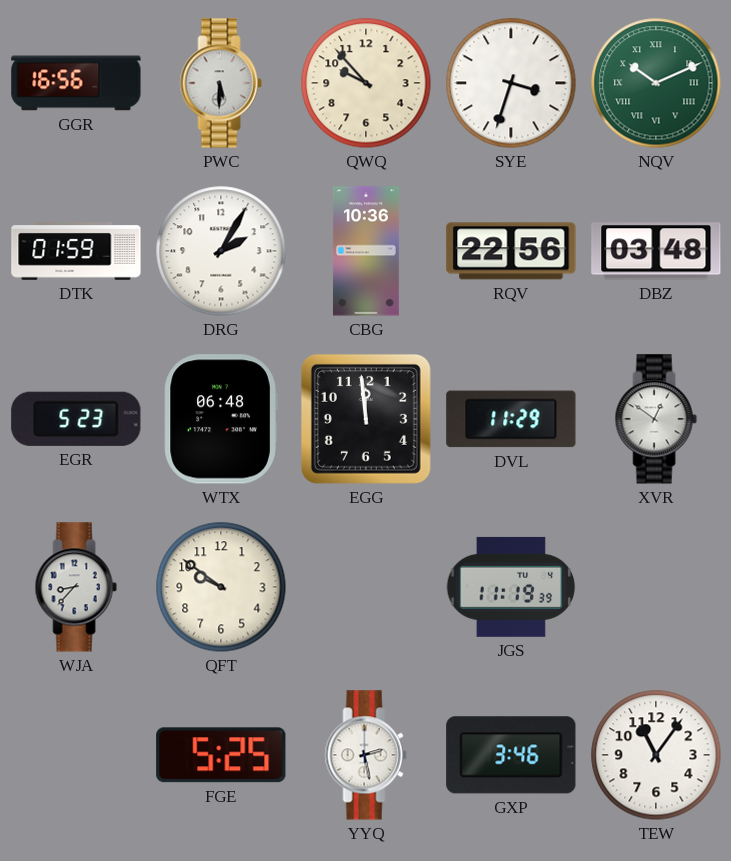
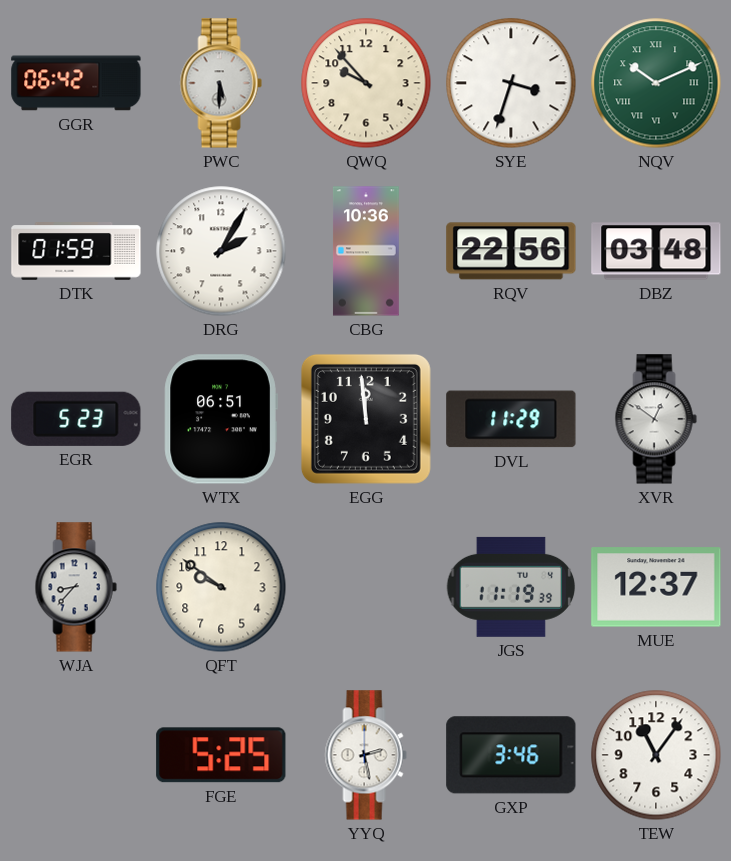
GGR: 16:56 -> 06:42 (76, 83)
WTX: 06:48 -> 06:51 (221, 419)
MUE: none -> 12:37 (656, 587)
